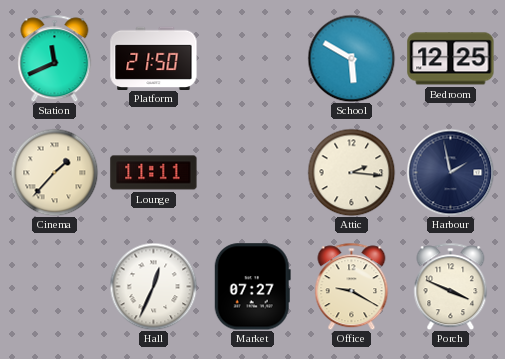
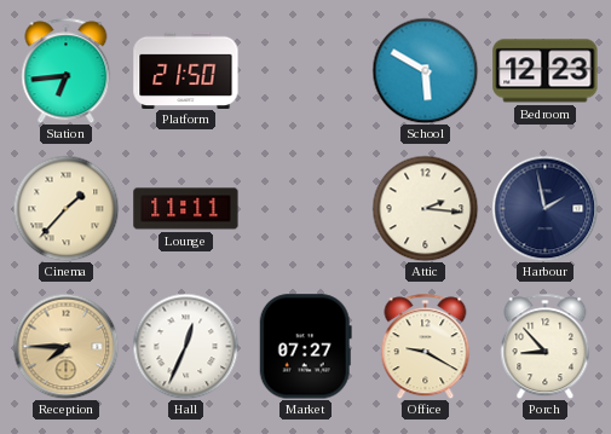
Station: 11:41 -> 6:44 (67, 70)
Bedroom: 12:25 -> 12:23 (546, 71)
Reception: none -> 7:45 (65, 346)
Porch: 3:49 -> 8:53 (546, 346)
